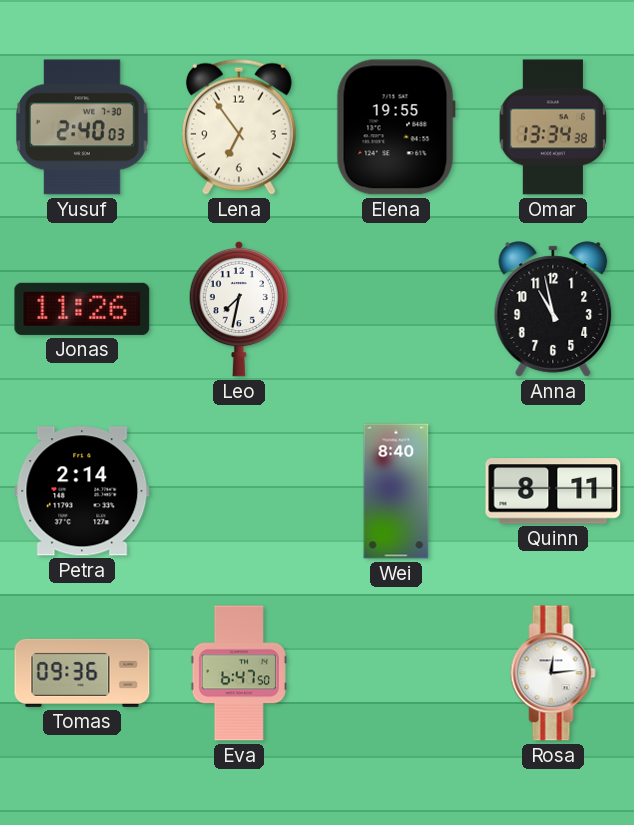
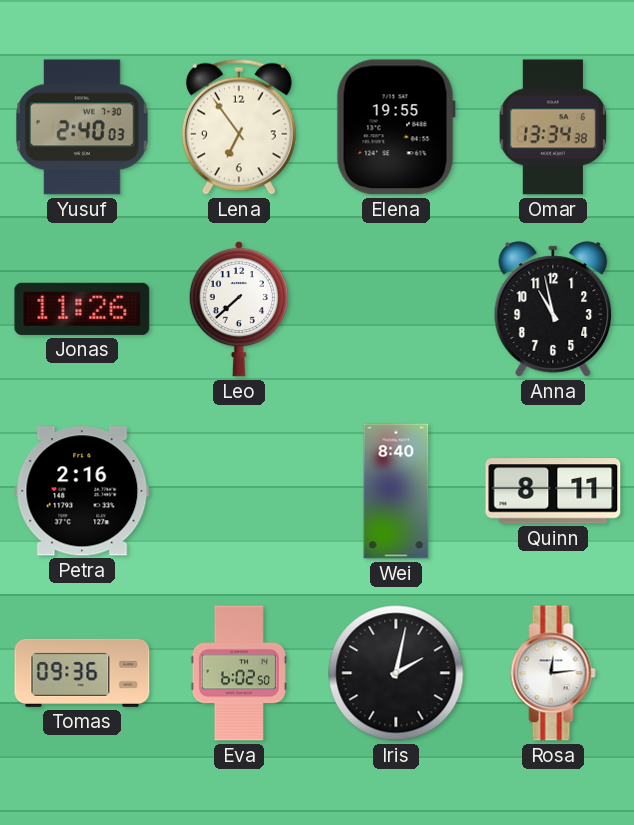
Leo: 7:32 -> 7:38 (238, 309)
Petra: 2:14 -> 2:16 (82, 491)
Eva: 6:47 -> 6:02 (239, 673)
Iris: none -> 2:02 (396, 673)
